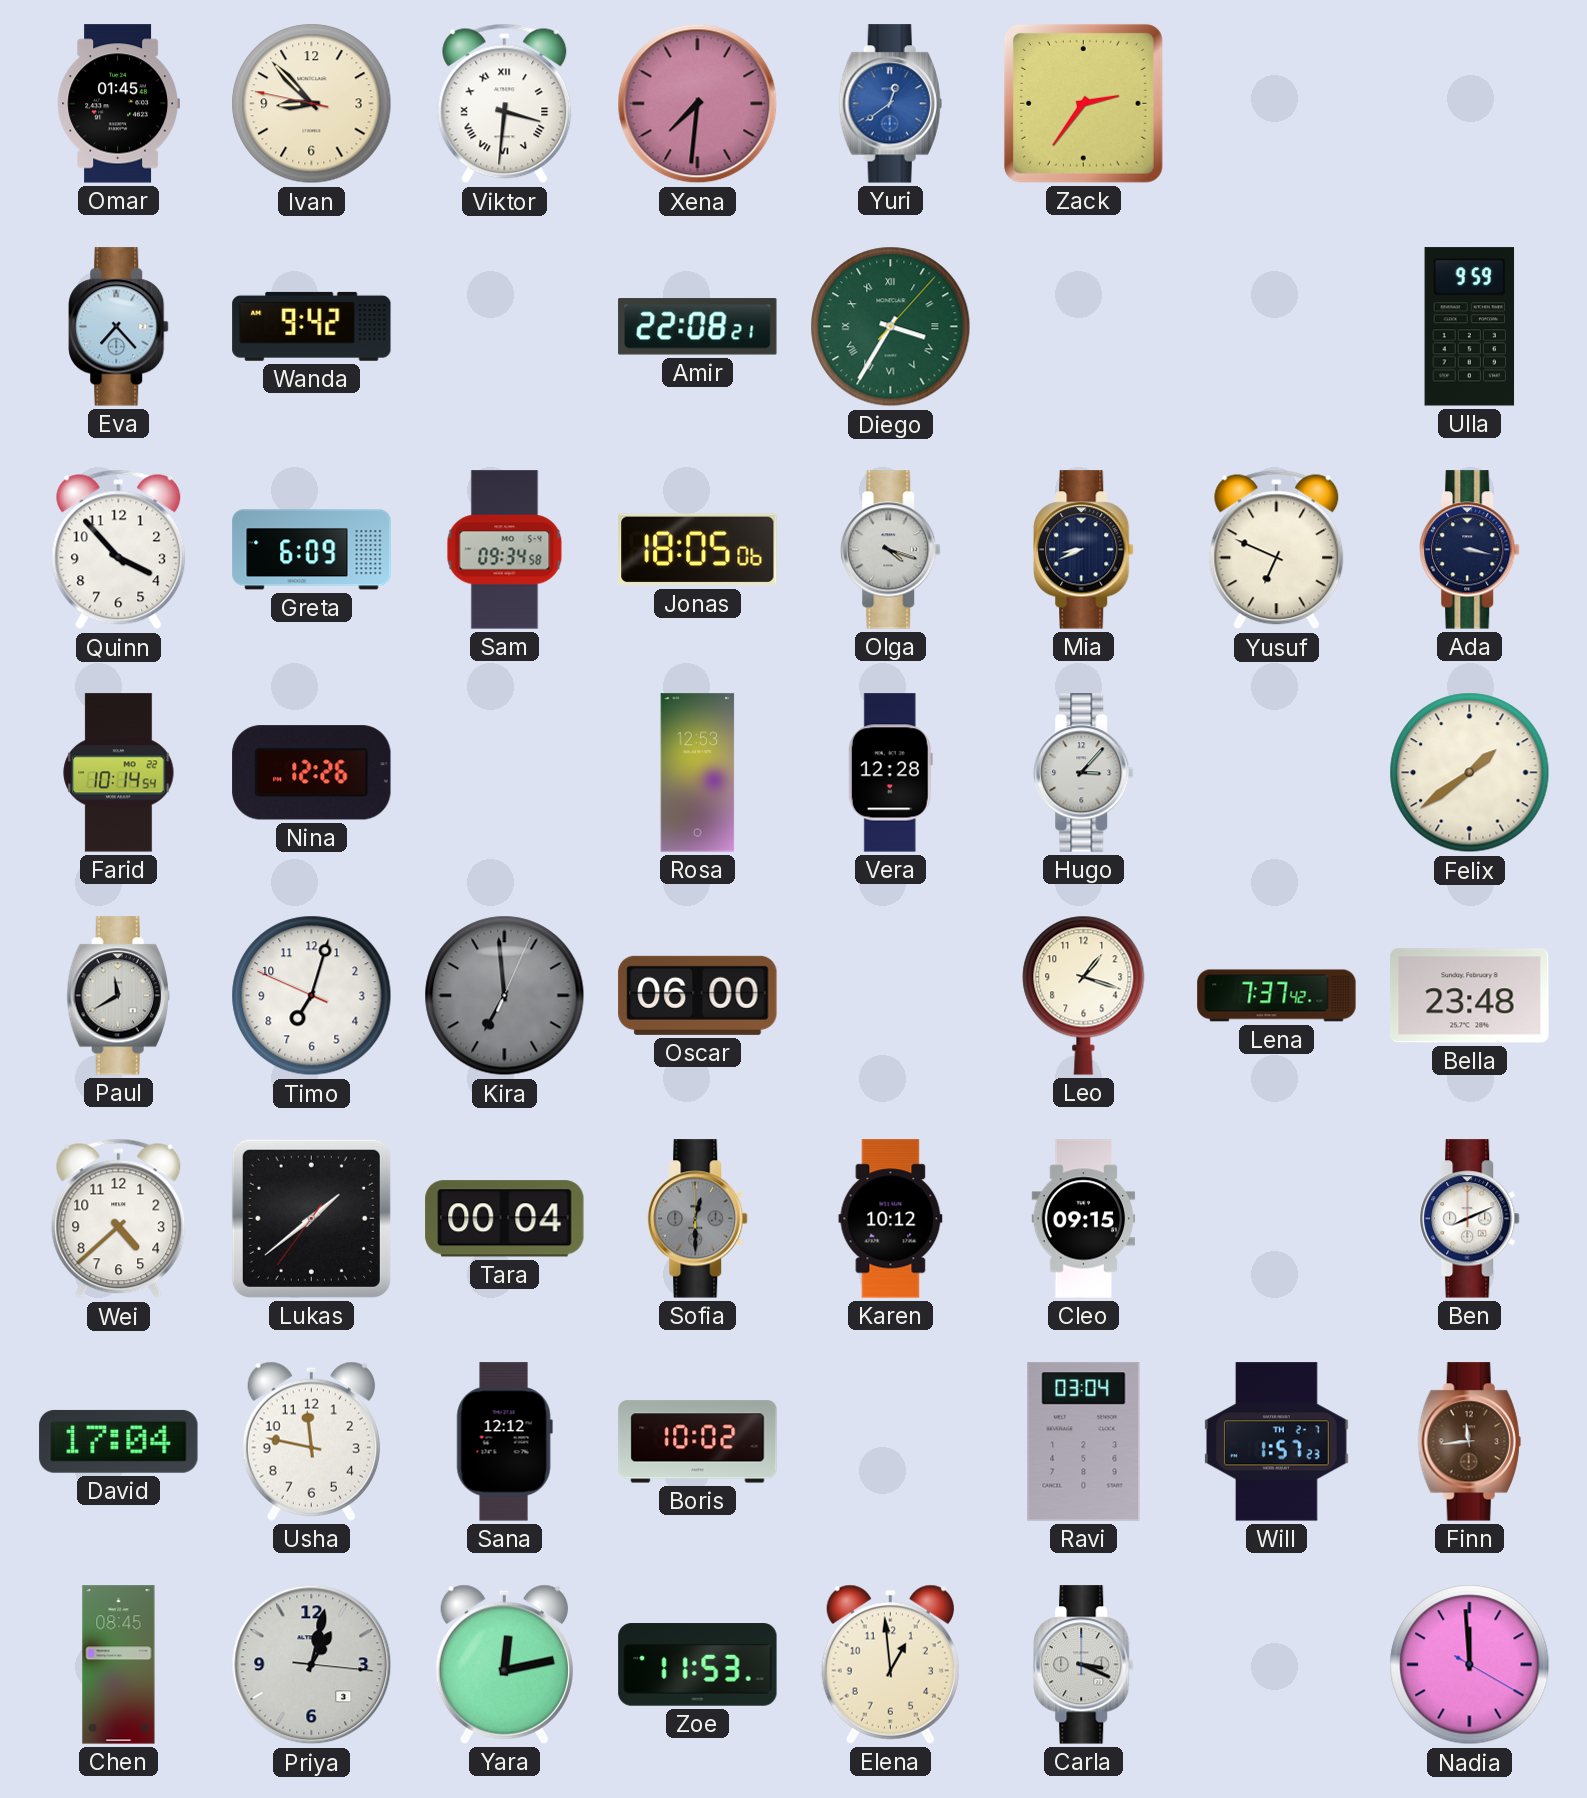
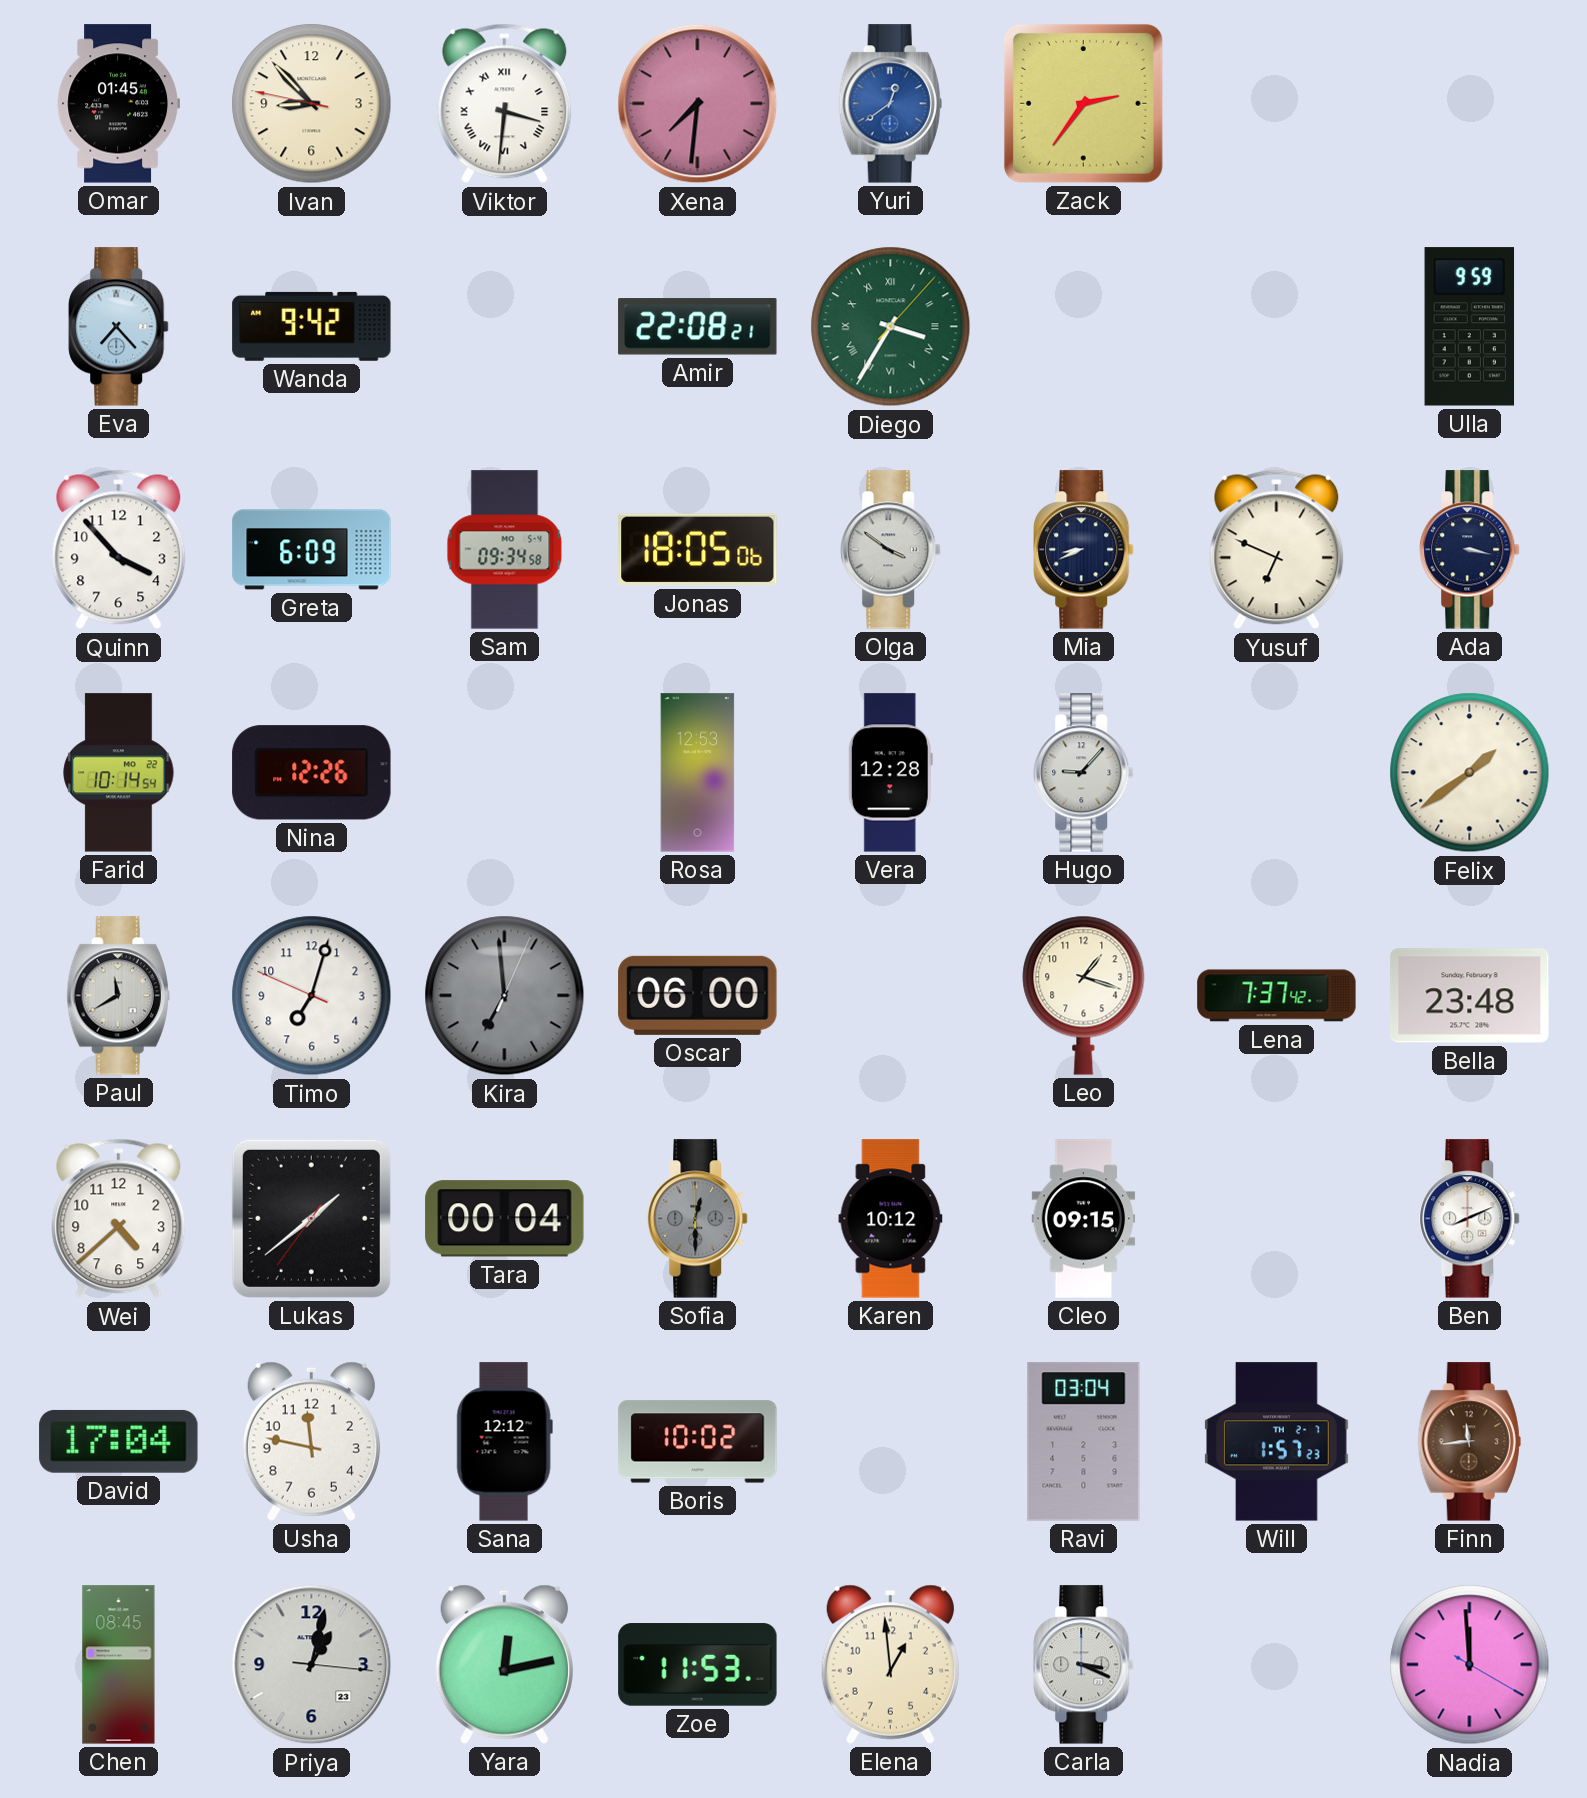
Olga: 4:18 -> 3:51 (891, 550)
Hugo: 3:07 -> 9:07 (1084, 773)
Priya date: 3 -> 23 (312, 1665)
